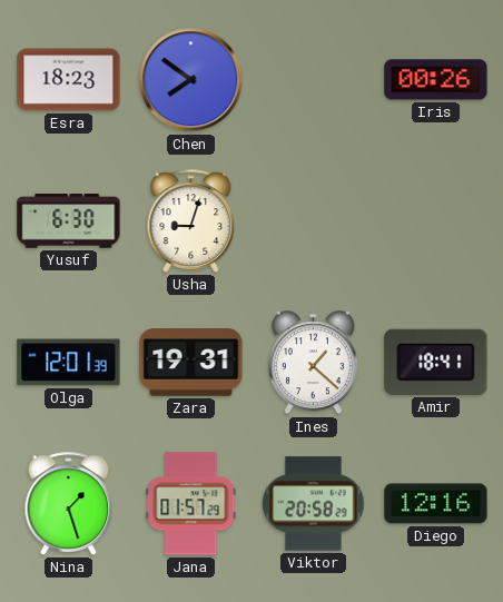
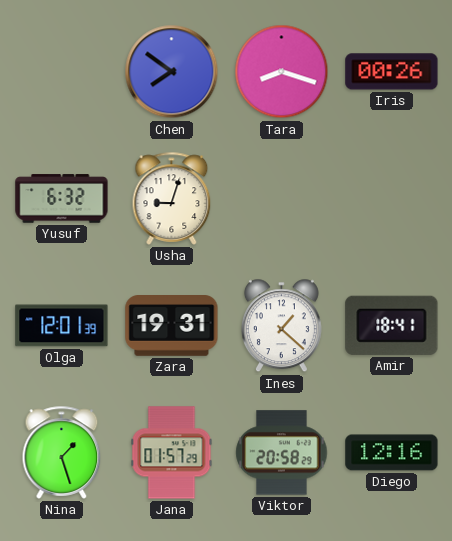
Esra: 18:23 -> none (69, 80)
Tara: none -> 8:18 (282, 72)
Yusuf: 6:30 -> 6:32 (62, 199)
